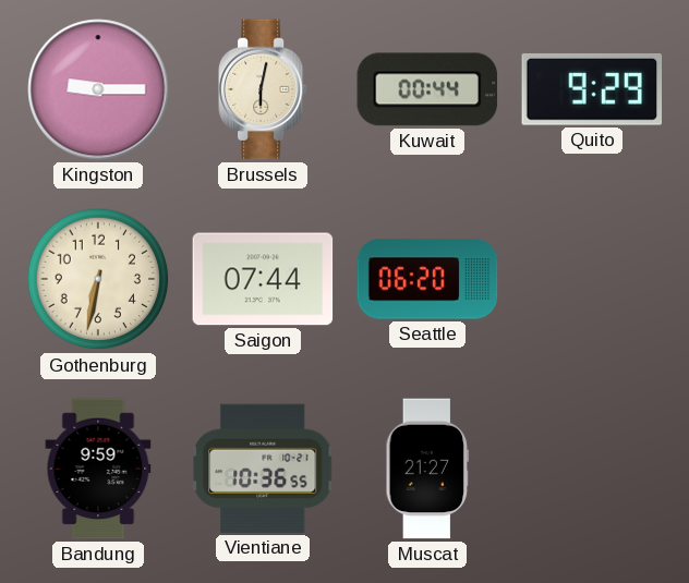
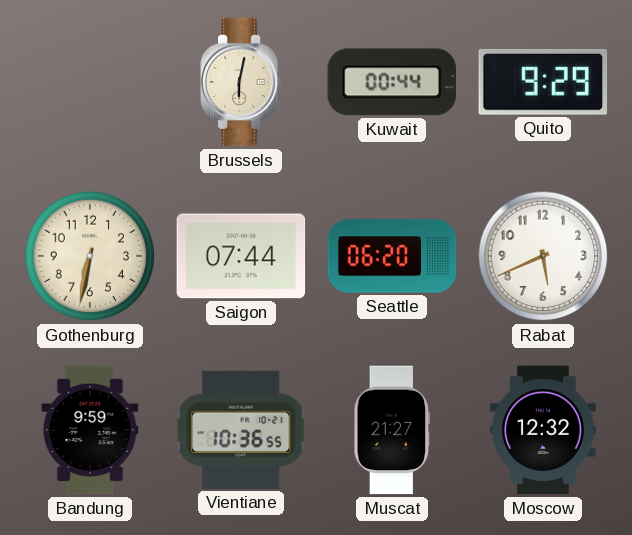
Kingston: 9:15 -> none (98, 89)
Rabat: none -> 5:41 (543, 256)
Moscow: none -> 12:32 (543, 430)
